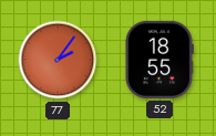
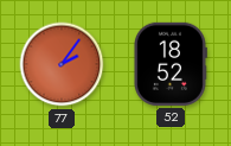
52: 18:55 -> 18:52 (169, 64)
